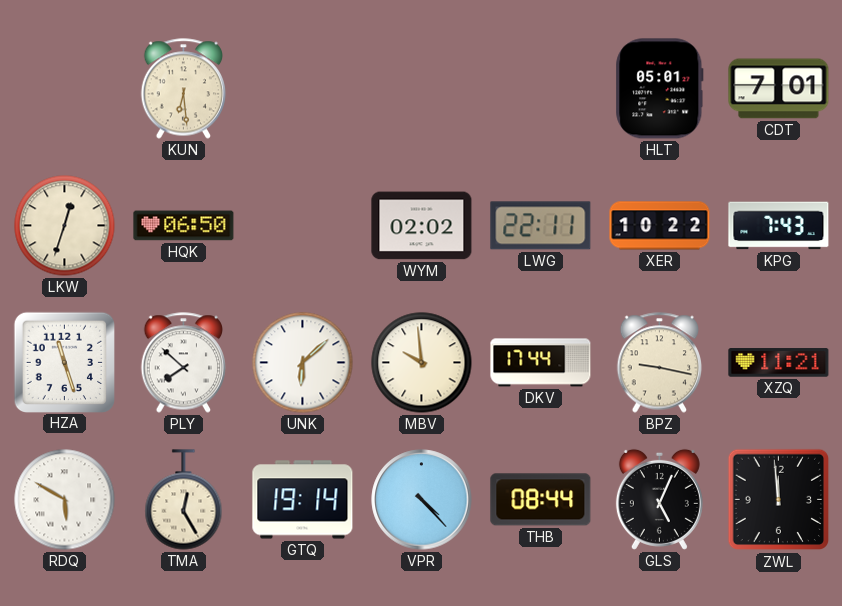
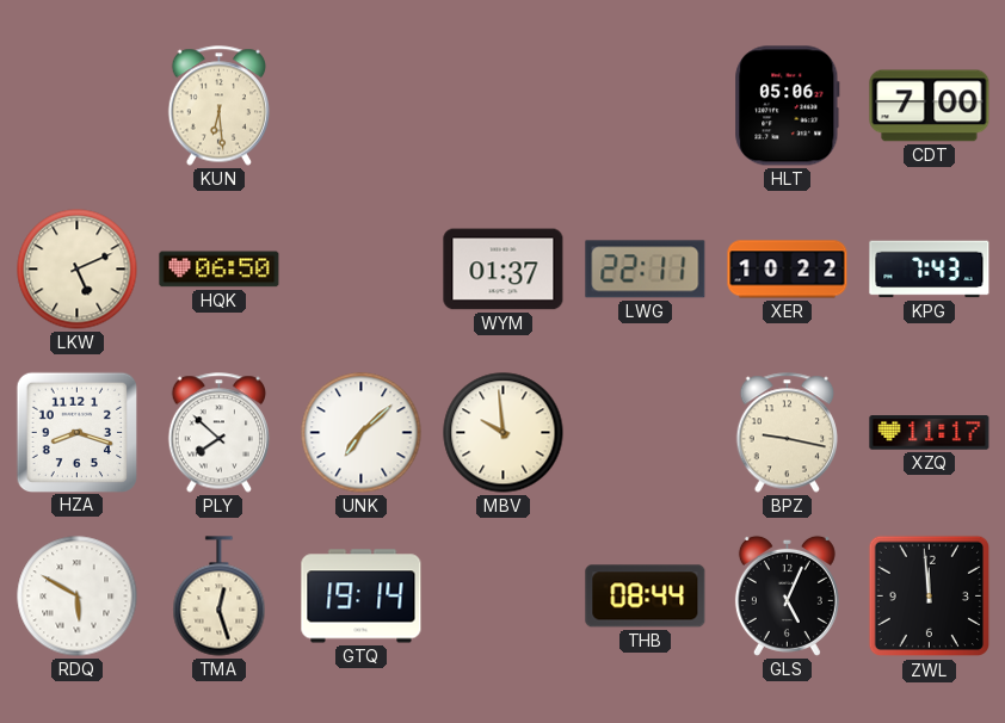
HLT: 05:01 -> 05:06 (788, 106)
CDT: 7:01 -> 7:00 (930, 106)
LKW: 12:33 -> 5:11 (78, 270)
WYM: 02:02 -> 01:37 (504, 270)
HZA: 11:27 -> 8:18 (76, 432)
UNK: 6:08 -> 7:08 (362, 433)
DKV: 17:44 -> none (541, 363)
XZQ: 11:21 -> 11:17 (930, 433)
TMA: 12:25 -> 12:27 (220, 597)
VPR: 4:23 -> none (422, 500)
